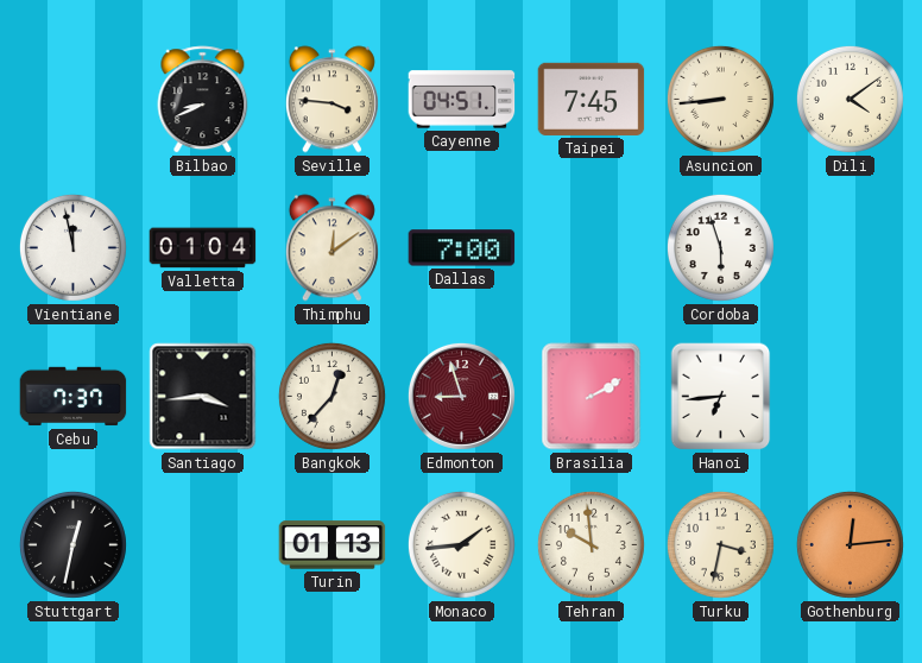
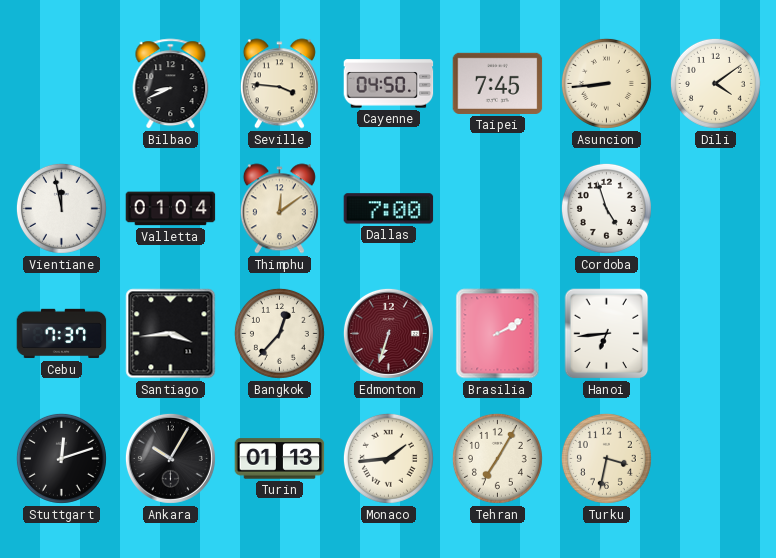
Cayenne: 04:51 -> 04:50 (389, 84)
Cordoba: 5:57 -> 4:57 (606, 208)
Edmonton: 8:57 -> 6:33 (388, 333)
Stuttgart: 12:32 -> 12:12 (61, 458)
Ankara: none -> 10:05 (170, 458)
Tehran: 9:59 -> 7:05 (497, 458)
Gothenburg: 12:14 -> none (850, 544)
